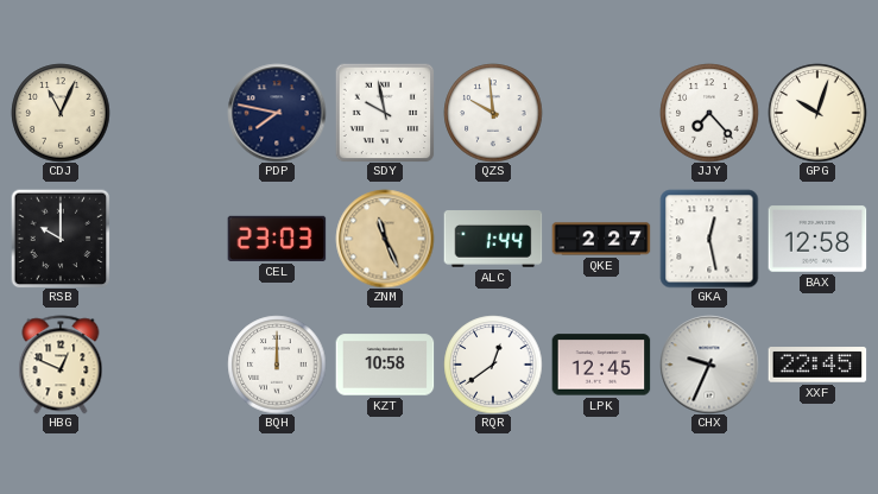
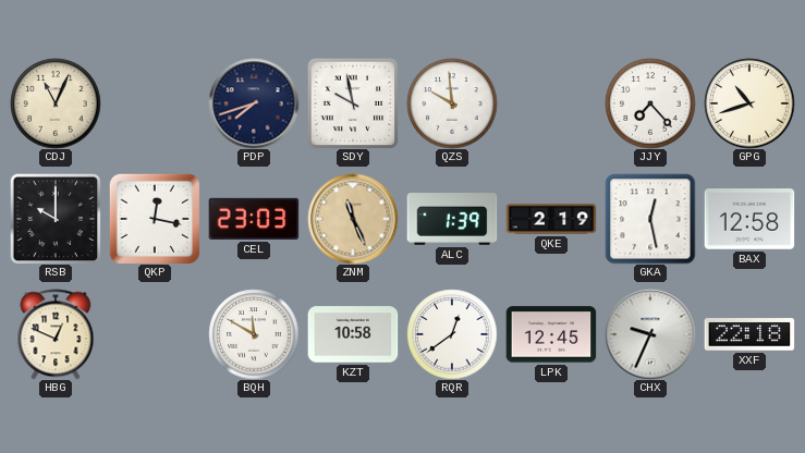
PDP: 7:47 -> 7:42 (254, 103)
GPG: 10:03 -> 10:42 (749, 103)
QKP: none -> 12:17 (155, 219)
ALC: 1:44 -> 1:39 (452, 219)
QKE: 2:27 -> 2:19 (551, 219)
BQH: 12:00 -> 11:50 (254, 334)
XXF: 22:45 -> 22:18 (749, 334)
